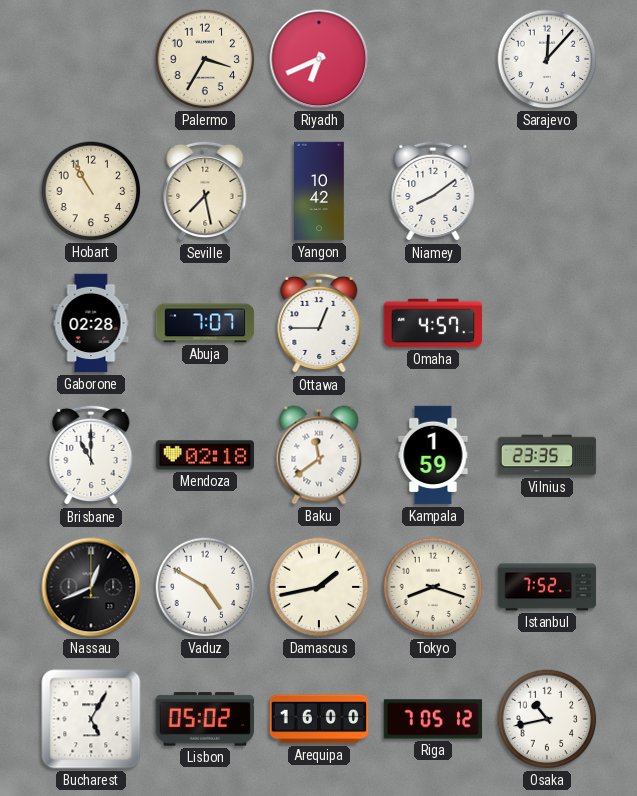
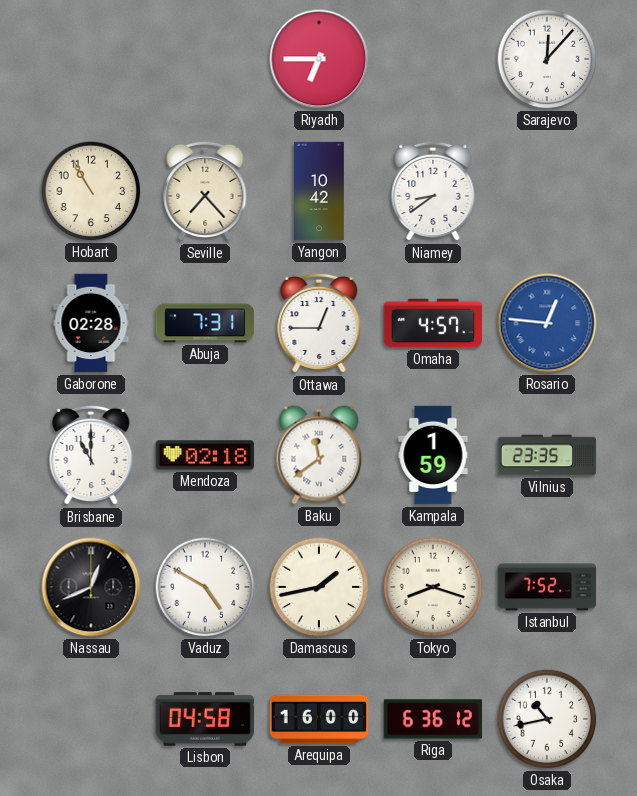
Palermo: 3:35 -> none (205, 59)
Riyadh: 6:41 -> 6:45 (319, 59)
Seville: 7:28 -> 7:23 (205, 191)
Niamey: 8:09 -> 8:39 (433, 191)
Abuja: 7:07 -> 7:31 (205, 323)
Rosario: none -> 12:46 (547, 323)
Bucharest: 5:05 -> none (91, 719)
Lisbon: 05:02 -> 04:58 (205, 719)
Riga: 7:05 -> 6:36 (433, 719)
